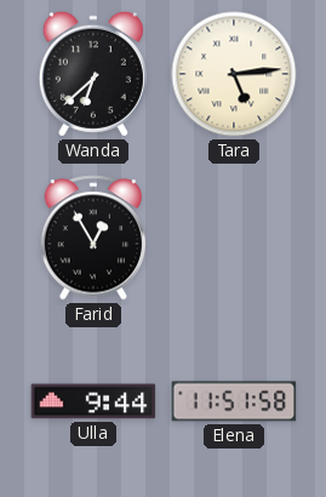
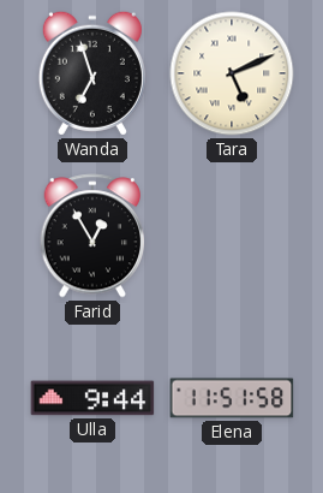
Wanda: 6:38 -> 6:57 (92, 73)
Tara: 5:14 -> 5:11 (232, 73)
